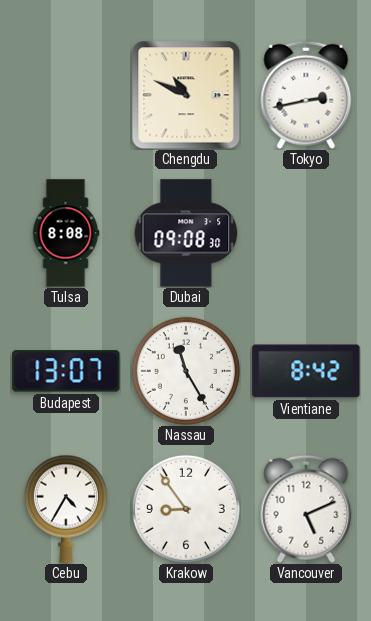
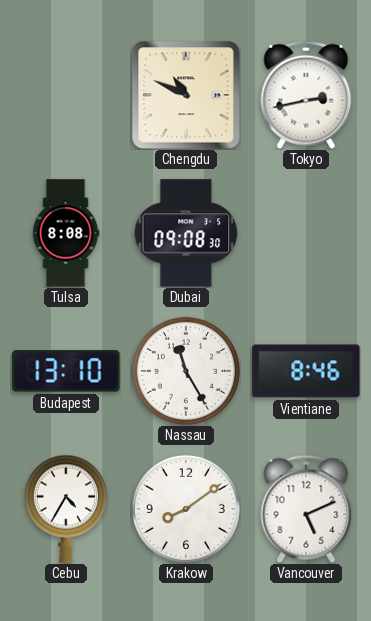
Budapest: 13:07 -> 13:10 (66, 371)
Vientiane: 8:42 -> 8:46 (306, 371)
Krakow: 8:54 -> 8:09 (186, 509)
